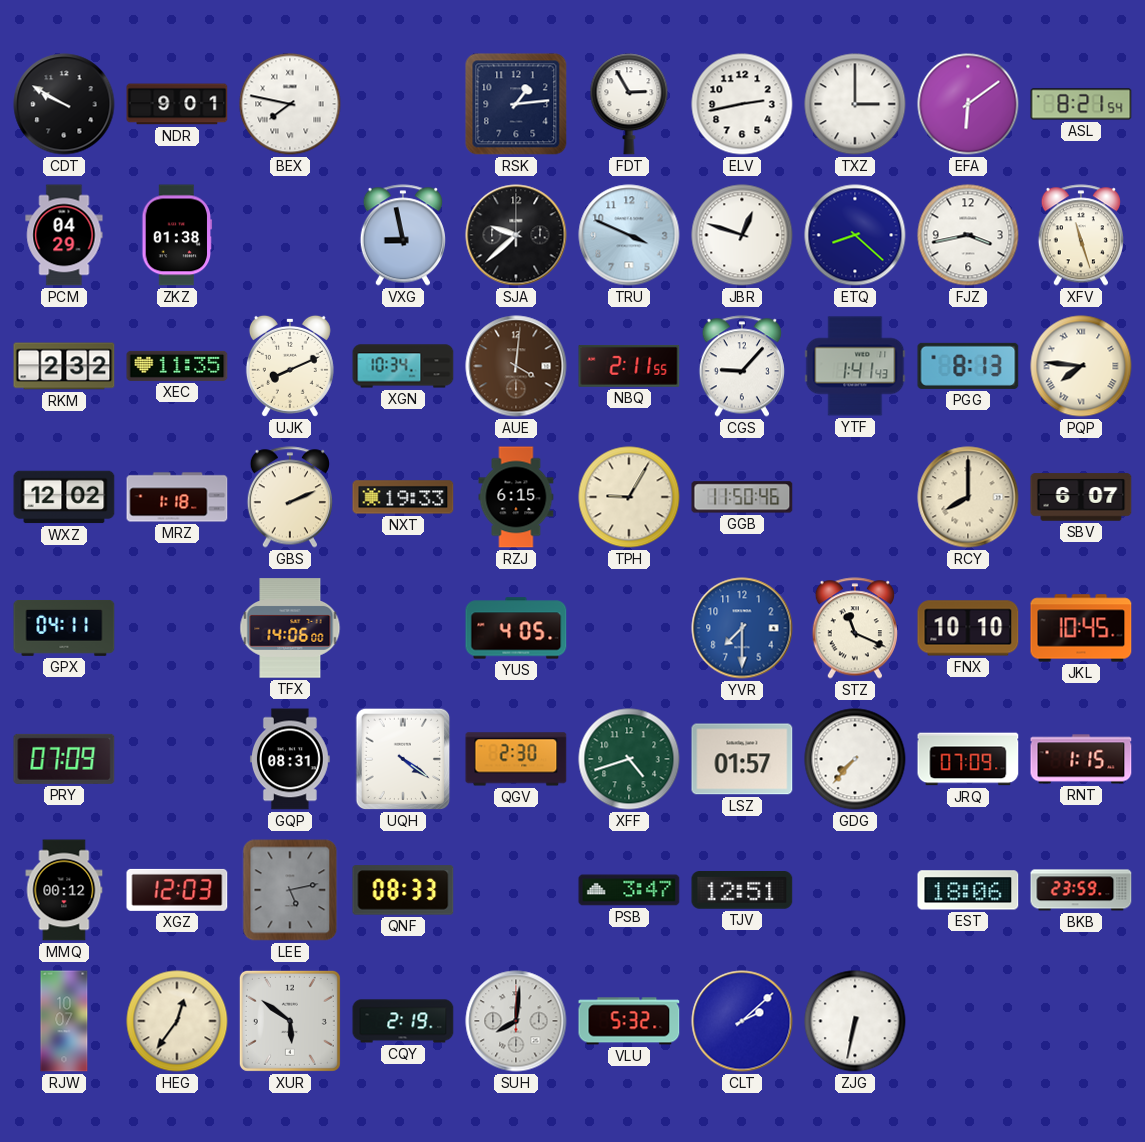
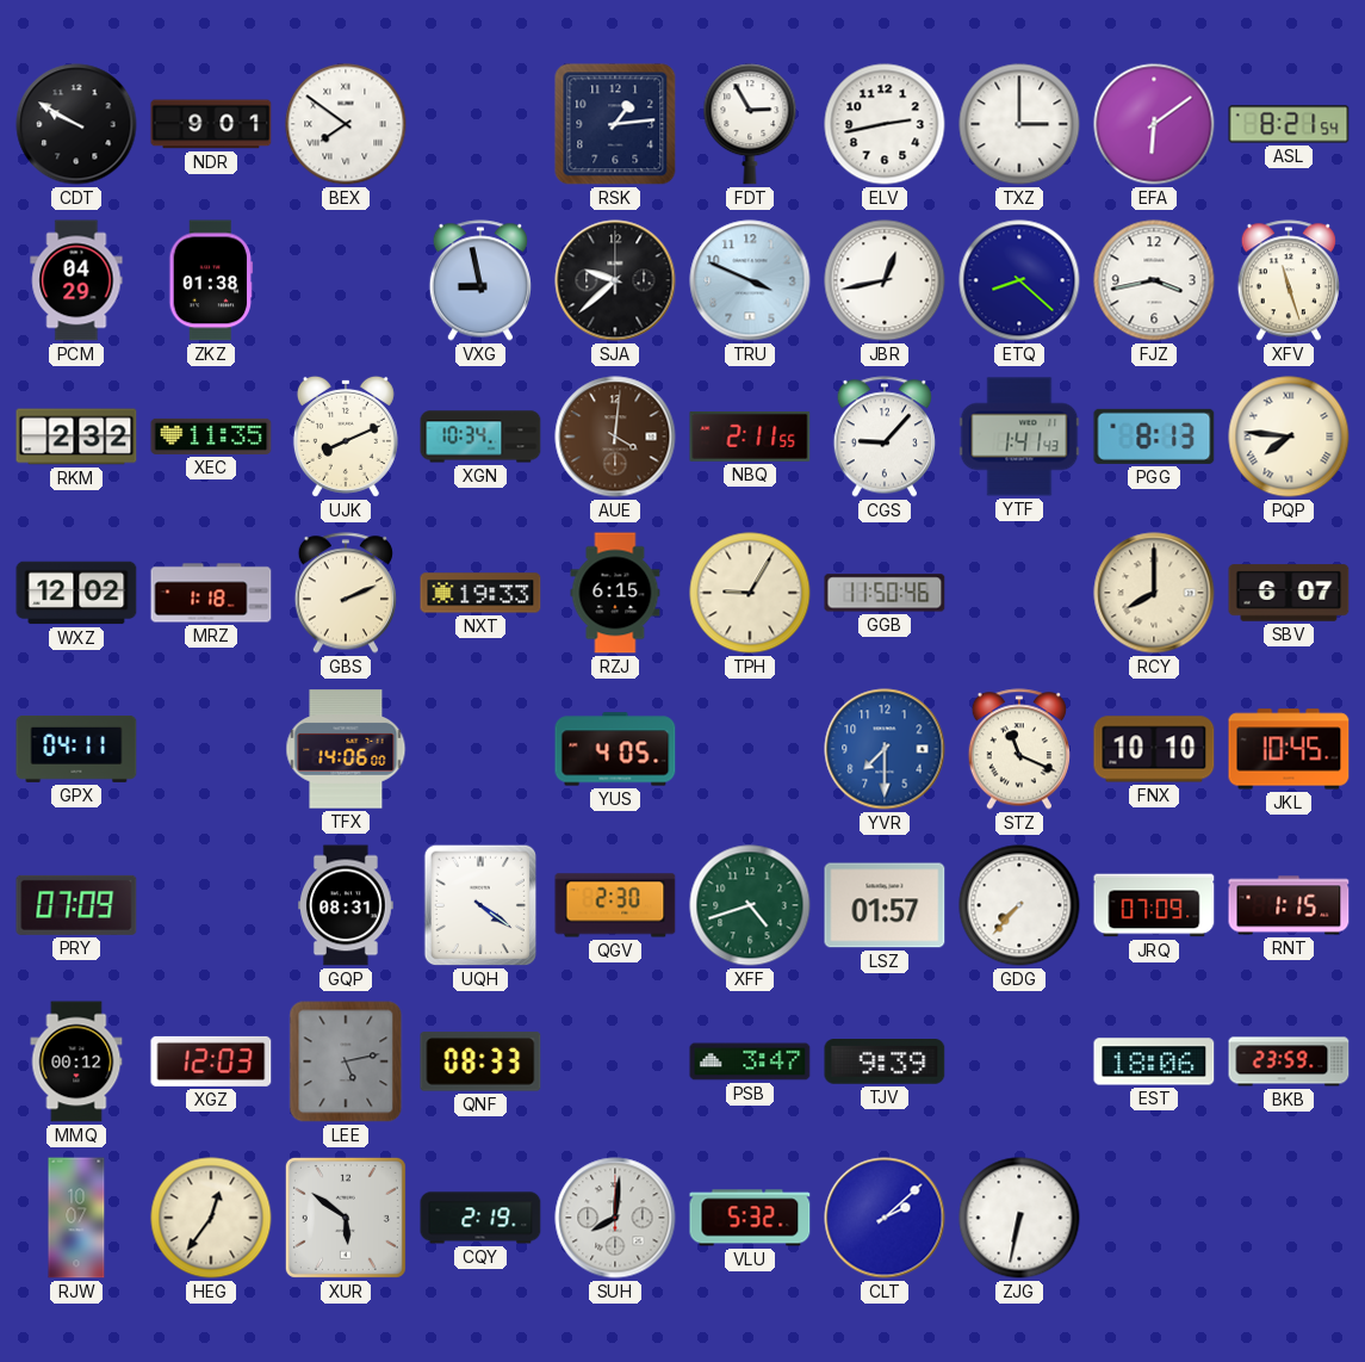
BEX: 7:47 -> 7:51 (346, 124)
JBR: 12:48 -> 12:43 (885, 280)
TJV: 12:51 -> 9:39 (885, 1063)
